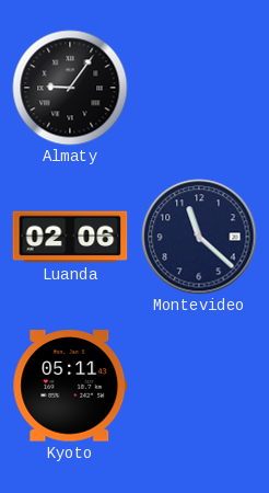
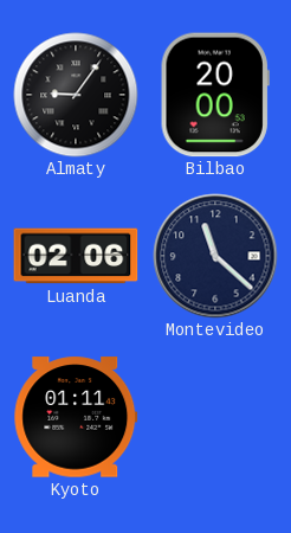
Bilbao: none -> 20:00 (215, 95)
Kyoto: 05:11 -> 01:11 (76, 417)
